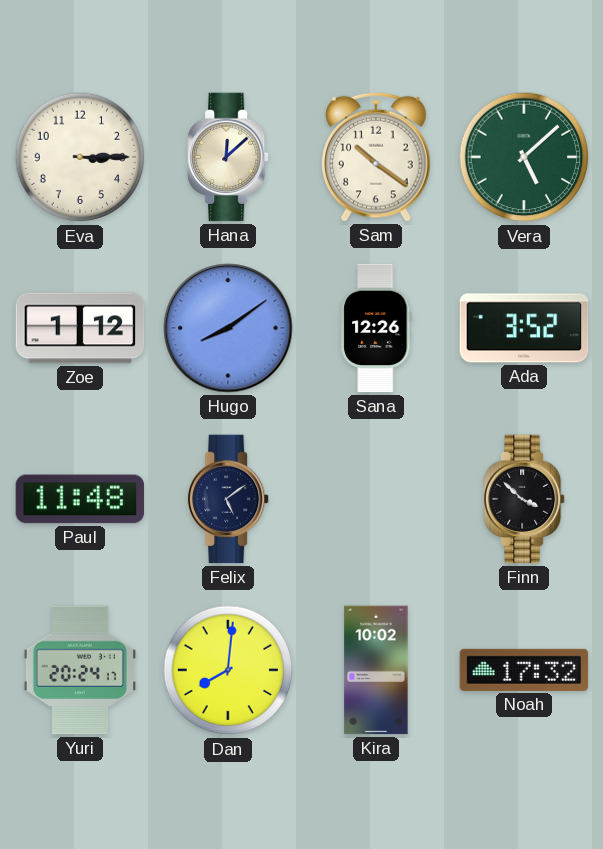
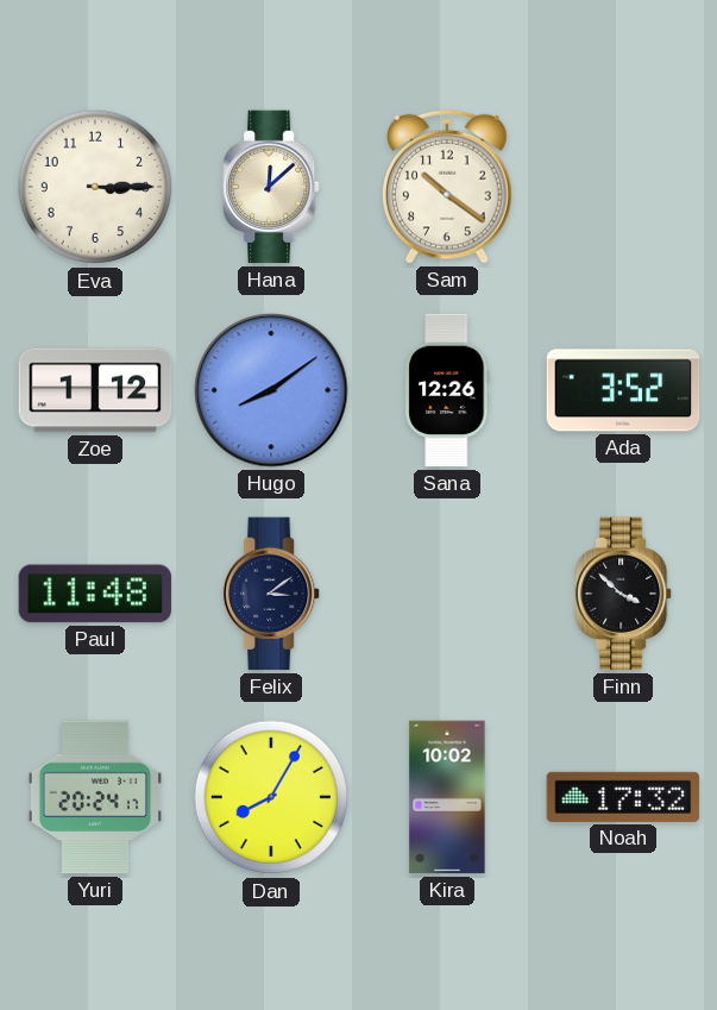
Vera: 5:08 -> none (524, 157)
Felix: 5:09 -> 3:09 (272, 594)
Dan: 8:01 -> 8:05 (271, 797)
